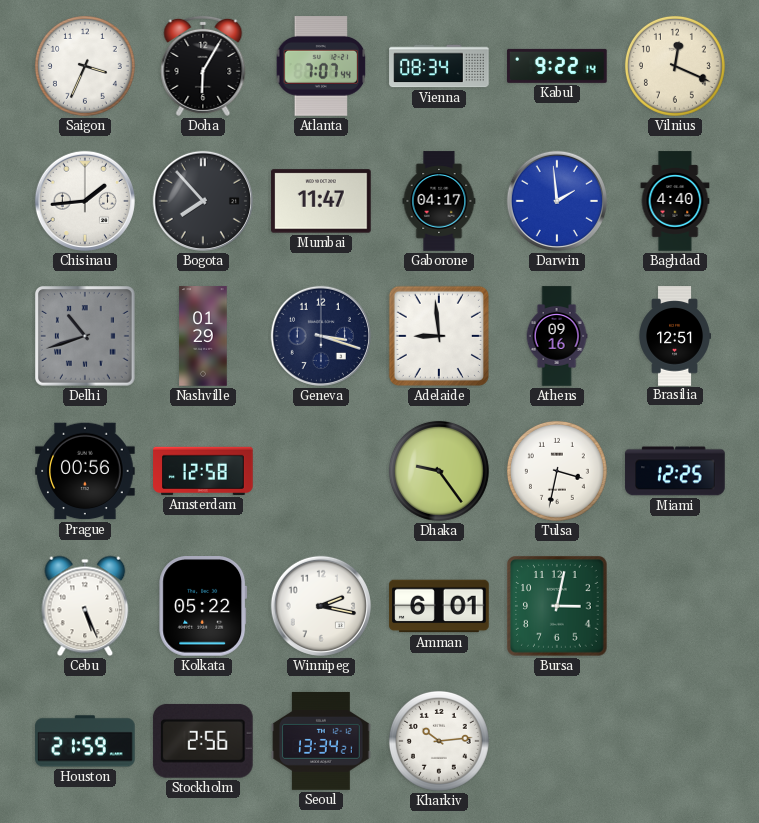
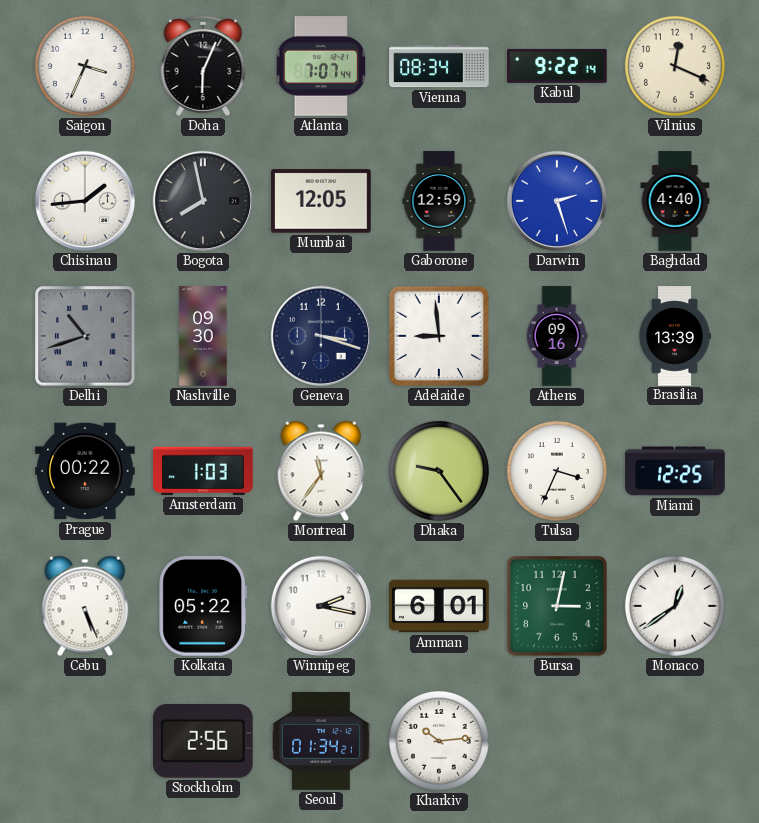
Doha: 6:05 -> 6:04 (203, 66)
Bogota: 7:53 -> 7:58 (203, 201)
Mumbai: 11:47 -> 12:05 (321, 201)
Gaborone: 04:17 -> 12:59 (439, 201)
Darwin: 1:59 -> 2:27 (557, 201)
Nashville: 01:29 -> 09:30 (203, 336)
Brasilia: 12:51 -> 13:39 (675, 336)
Prague: 00:56 -> 00:22 (85, 471)
Amsterdam: 12:58 -> 1:03 (203, 471)
Montreal: none -> 11:36 (321, 471)
Tulsa: 3:32 -> 3:34 (557, 471)
Monaco: none -> 12:39 (675, 606)
Houston: 21:59 -> none (85, 741)
Seoul: 13:34 -> 01:34 (321, 741)
